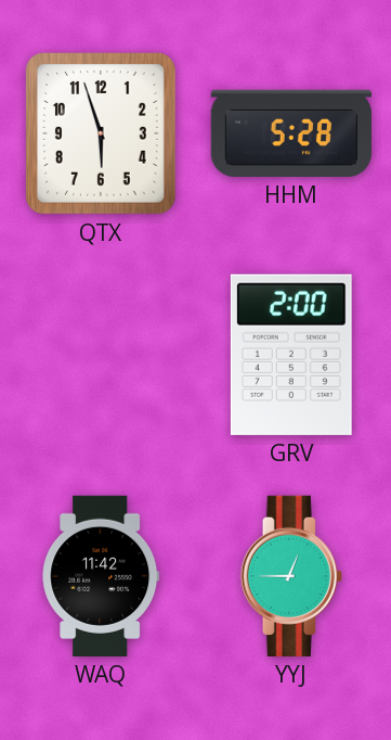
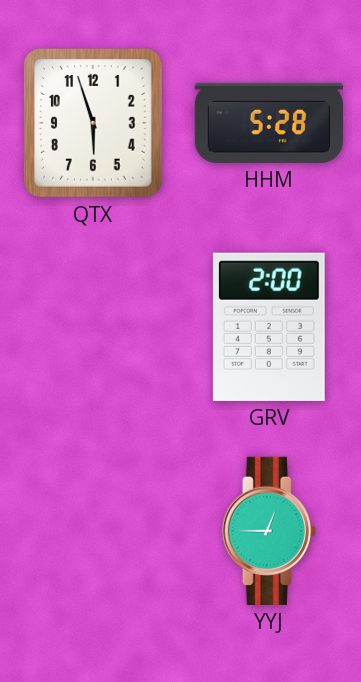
WAQ: 11:42 -> none (101, 576)
